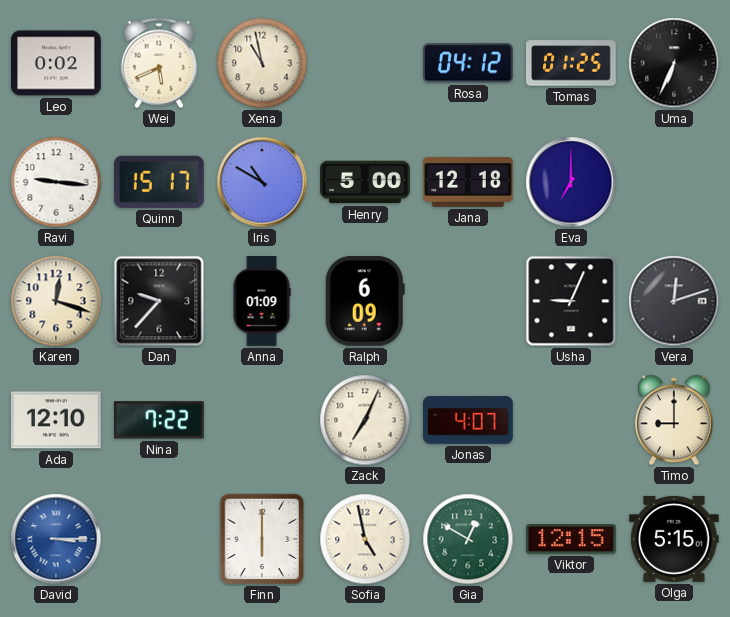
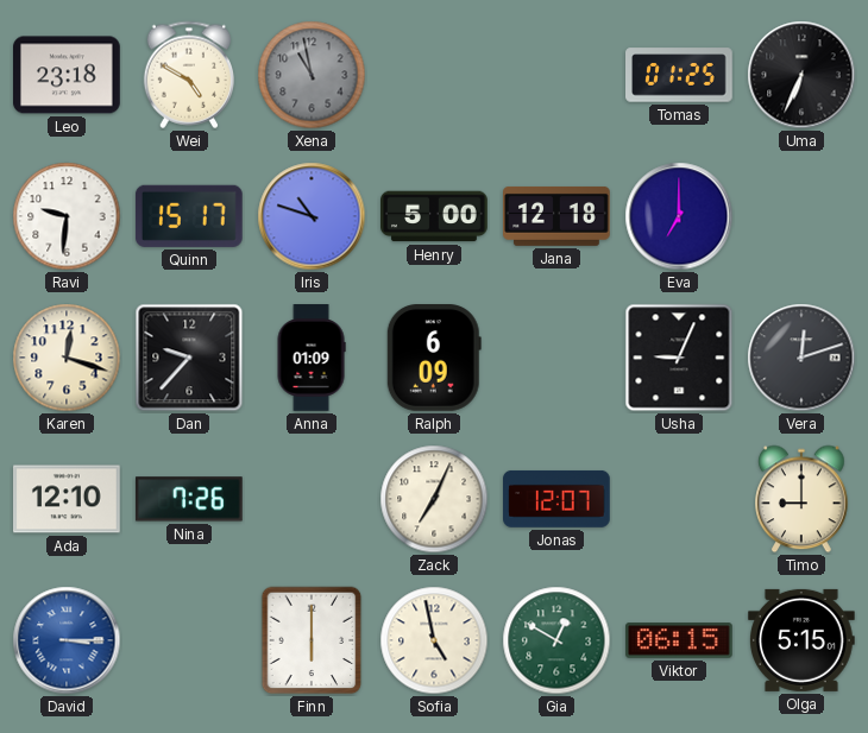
Leo: 0:02 -> 23:18 (68, 75)
Wei: 5:41 -> 4:50 (188, 75)
Xena dial: cream -> grey (312, 75)
Rosa: 04:12 -> none (468, 63)
Ravi: 9:16 -> 9:31 (67, 216)
Iris: 10:50 -> 10:48 (312, 216)
Nina: 7:22 -> 7:26 (189, 499)
Jonas: 4:07 -> 12:07 (558, 499)
Viktor: 12:15 -> 06:15 (680, 640)
